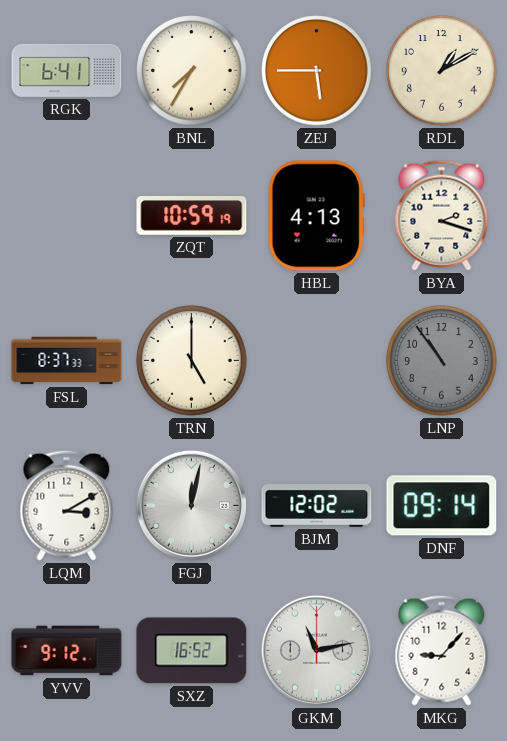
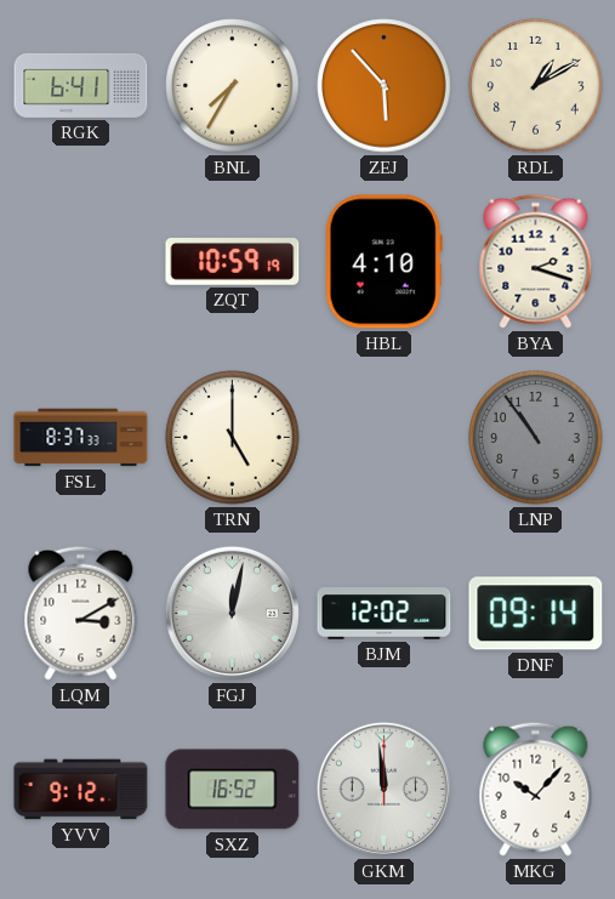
ZEJ: 5:45 -> 5:53 (385, 86)
HBL: 4:13 -> 4:10 (383, 262)
GKM: 11:13 -> 11:59 (383, 789)
MKG: 9:07 -> 10:07 (536, 789)
